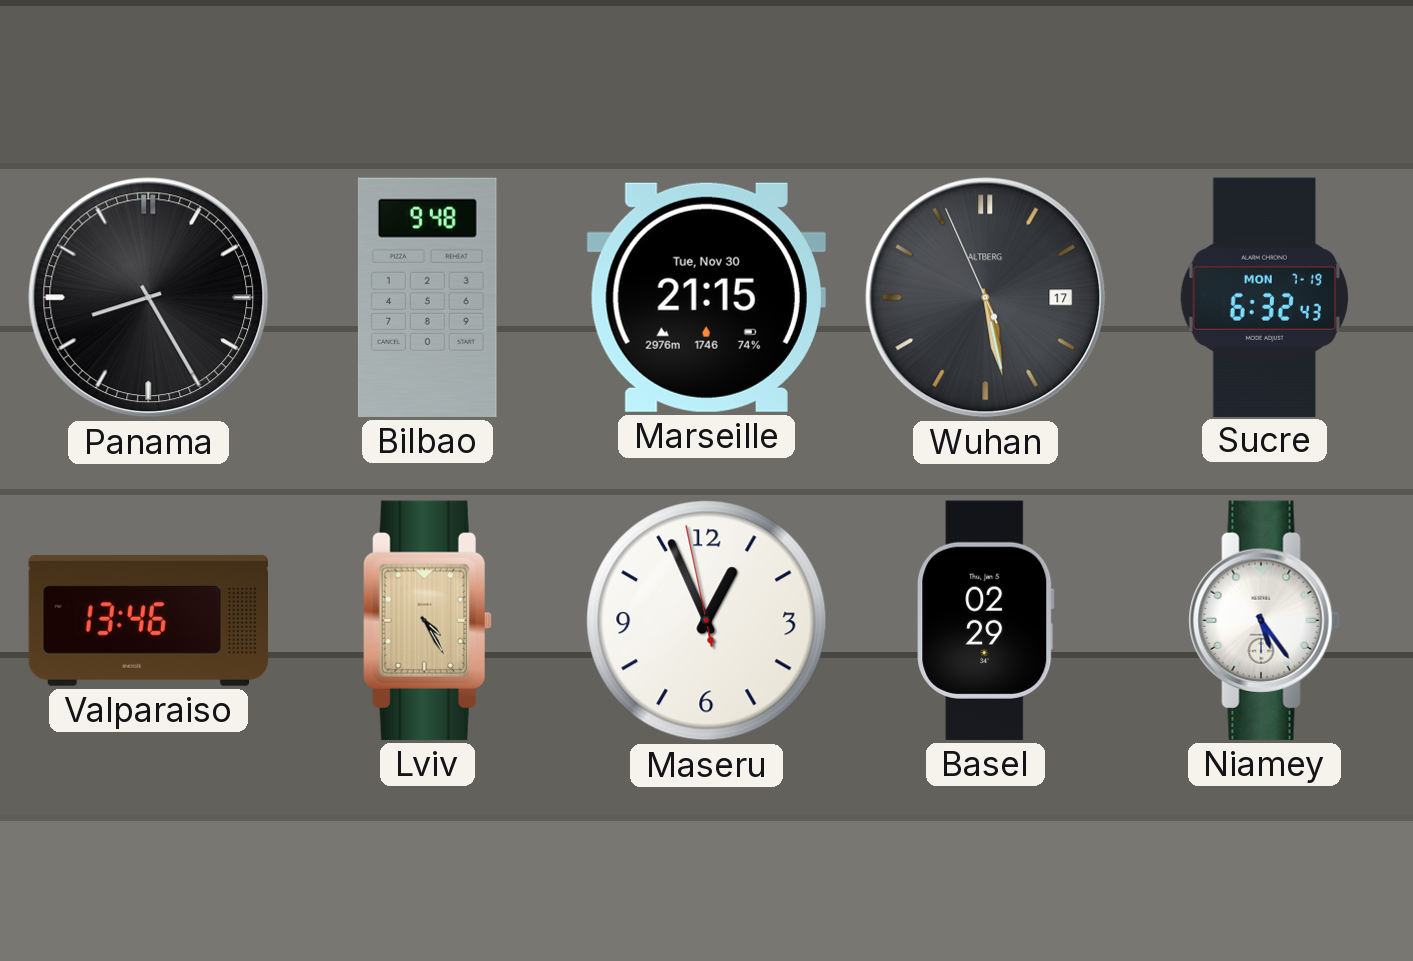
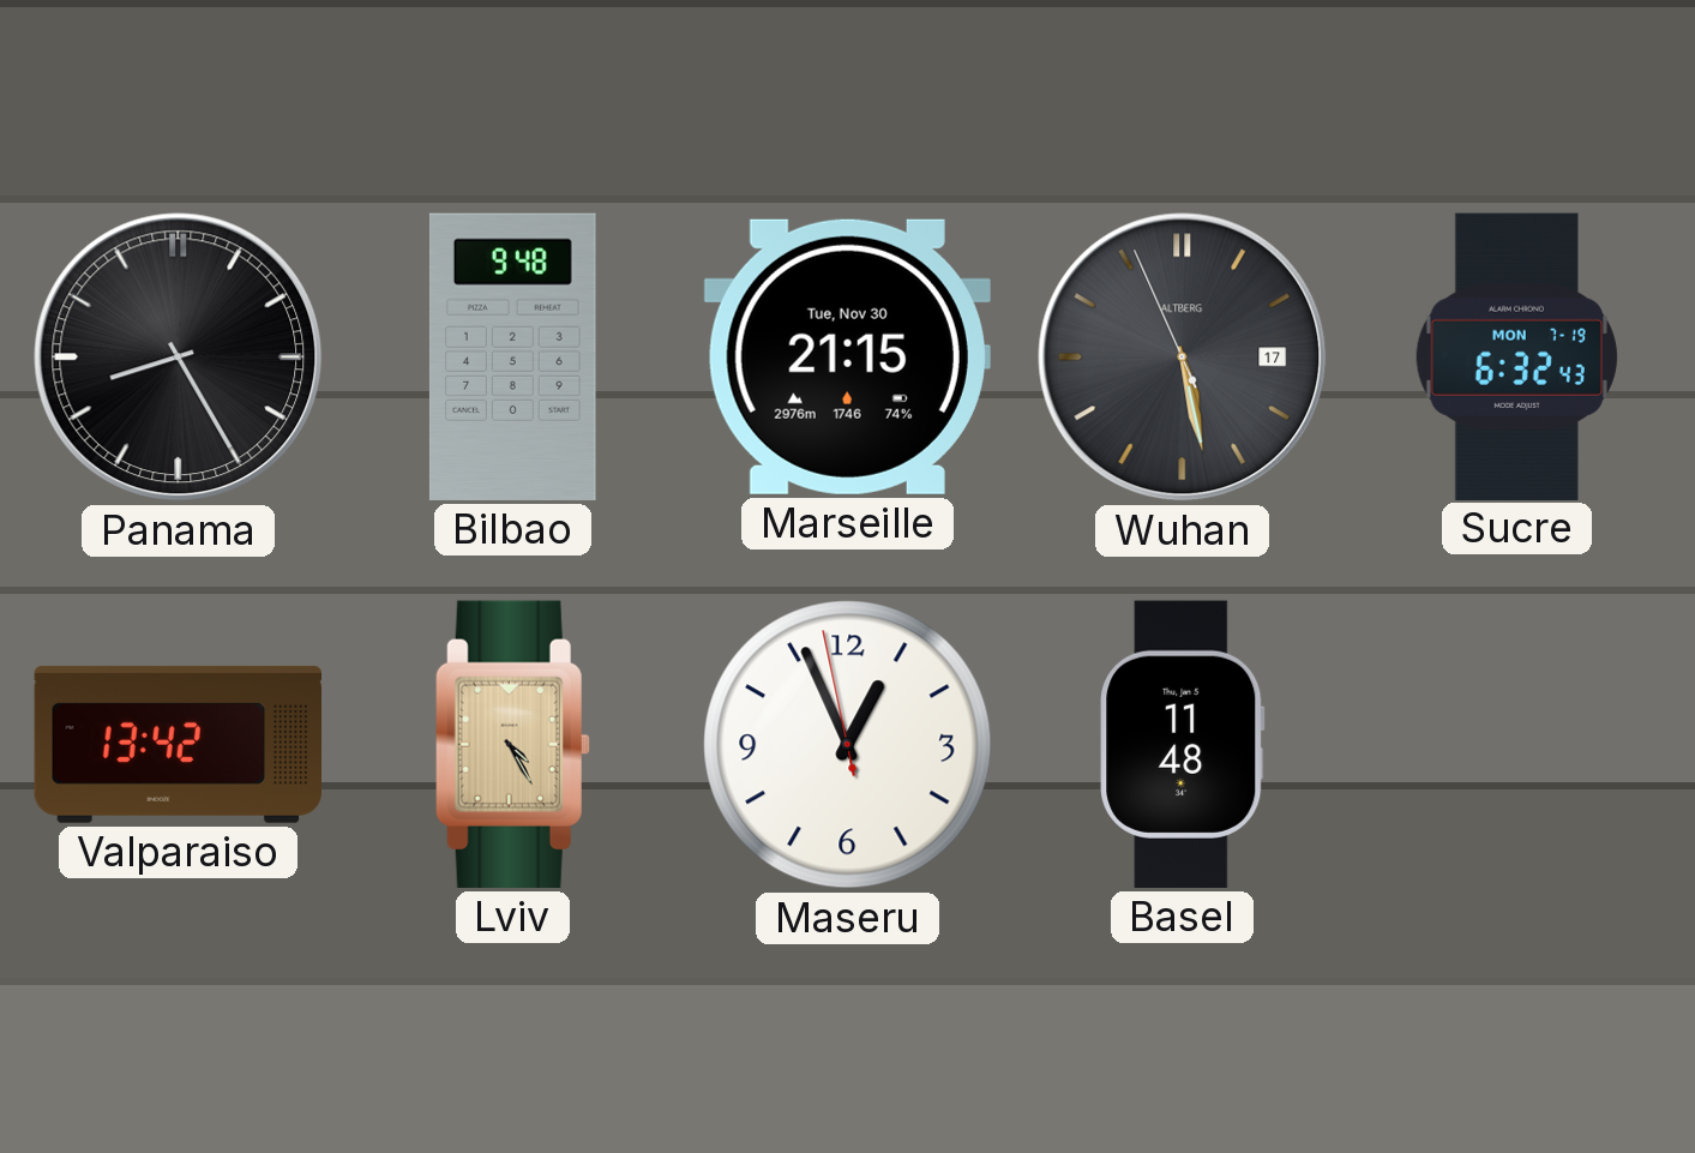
Valparaiso: 13:46 -> 13:42 (178, 744)
Basel: 02:29 -> 11:48 (1183, 744)
Niamey: 5:24 -> none (1264, 620)
